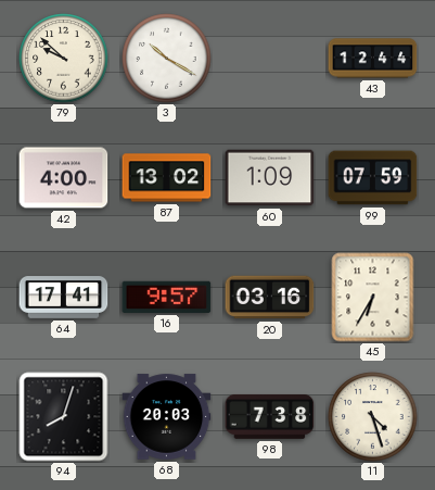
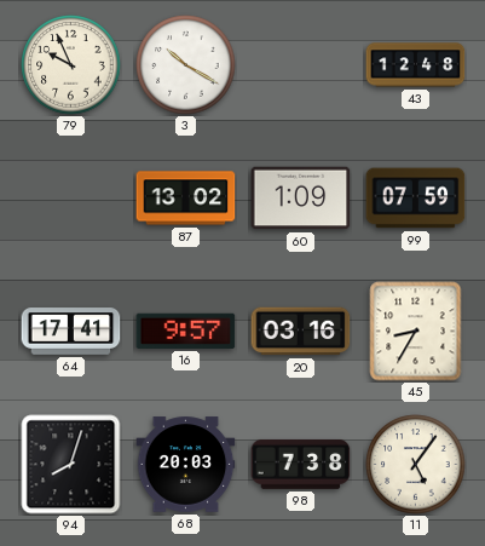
79: 9:52 -> 9:56 (71, 65)
43: 12:44 -> 12:48 (416, 65)
42: 4:00 -> none (64, 178)
45: 6:35 -> 8:35 (416, 332)
11: 4:27 -> 5:06 (416, 465)
